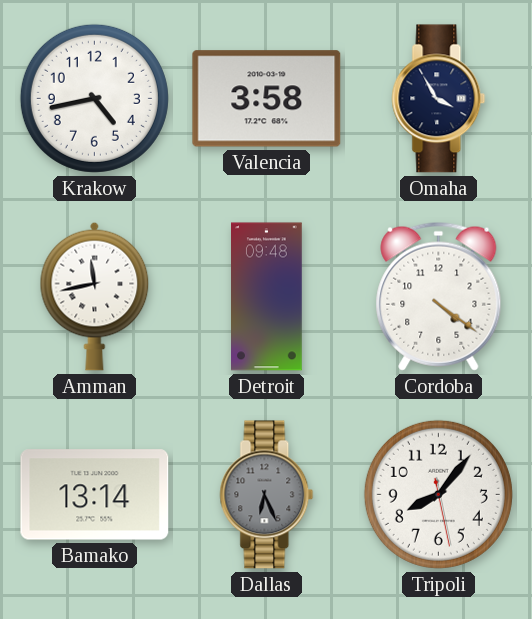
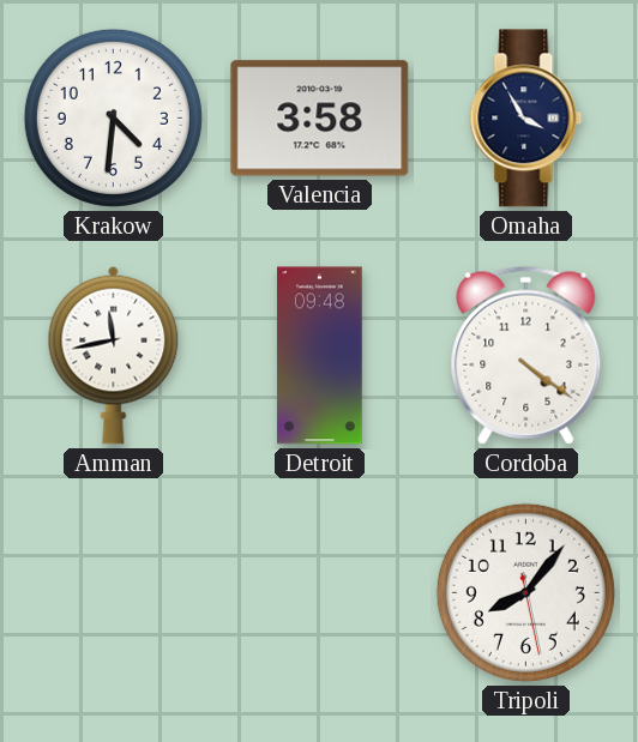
Krakow: 4:43 -> 4:31 (113, 117)
Bamako: 13:14 -> none (95, 495)
Dallas: 6:26 -> none (267, 495)
